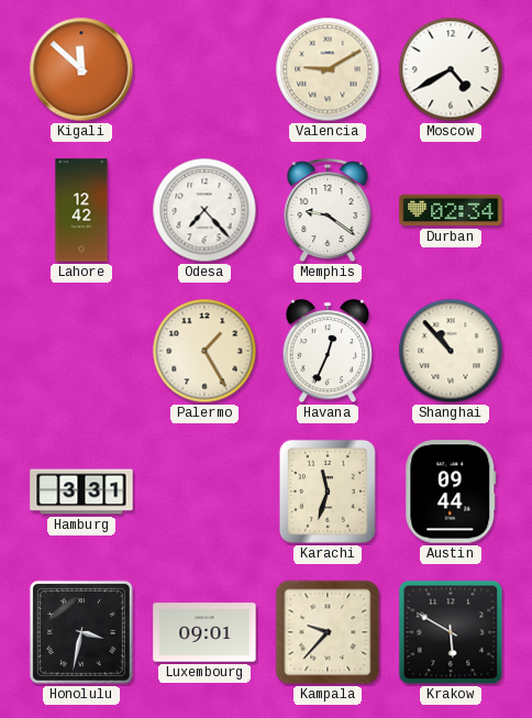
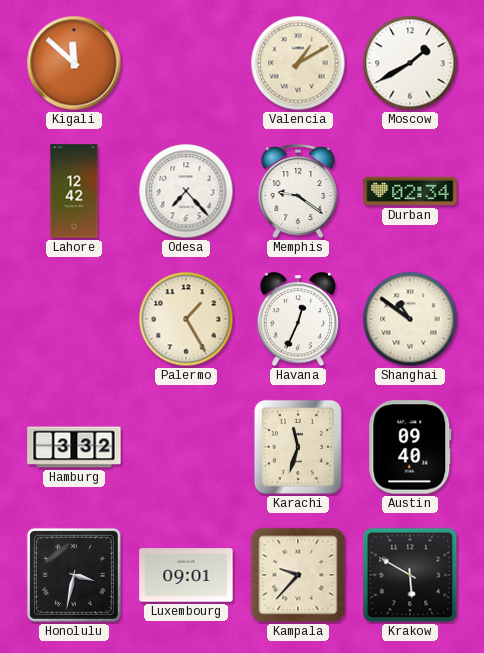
Valencia: 9:10 -> 1:10 (298, 63)
Moscow: 4:40 -> 1:40 (410, 63)
Shanghai: 10:53 -> 10:51 (410, 319)
Hamburg: 3:31 -> 3:32 (74, 447)
Austin: 09:44 -> 09:40 (410, 447)
